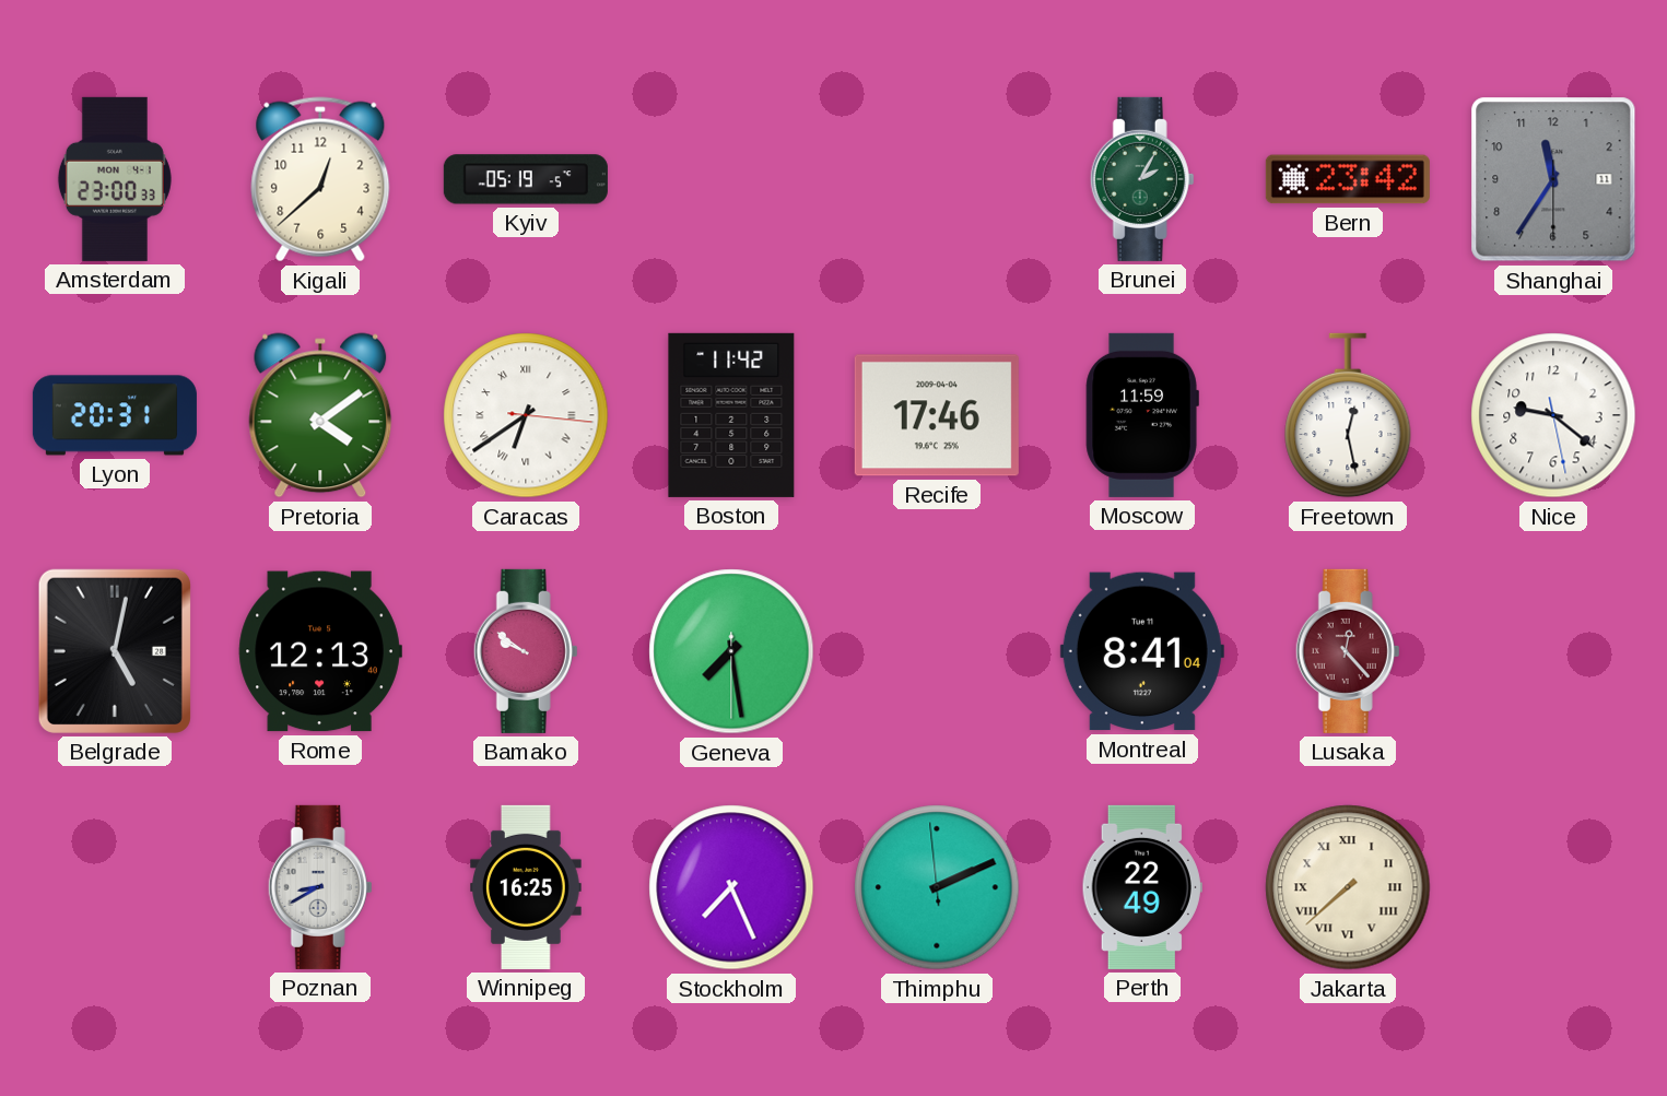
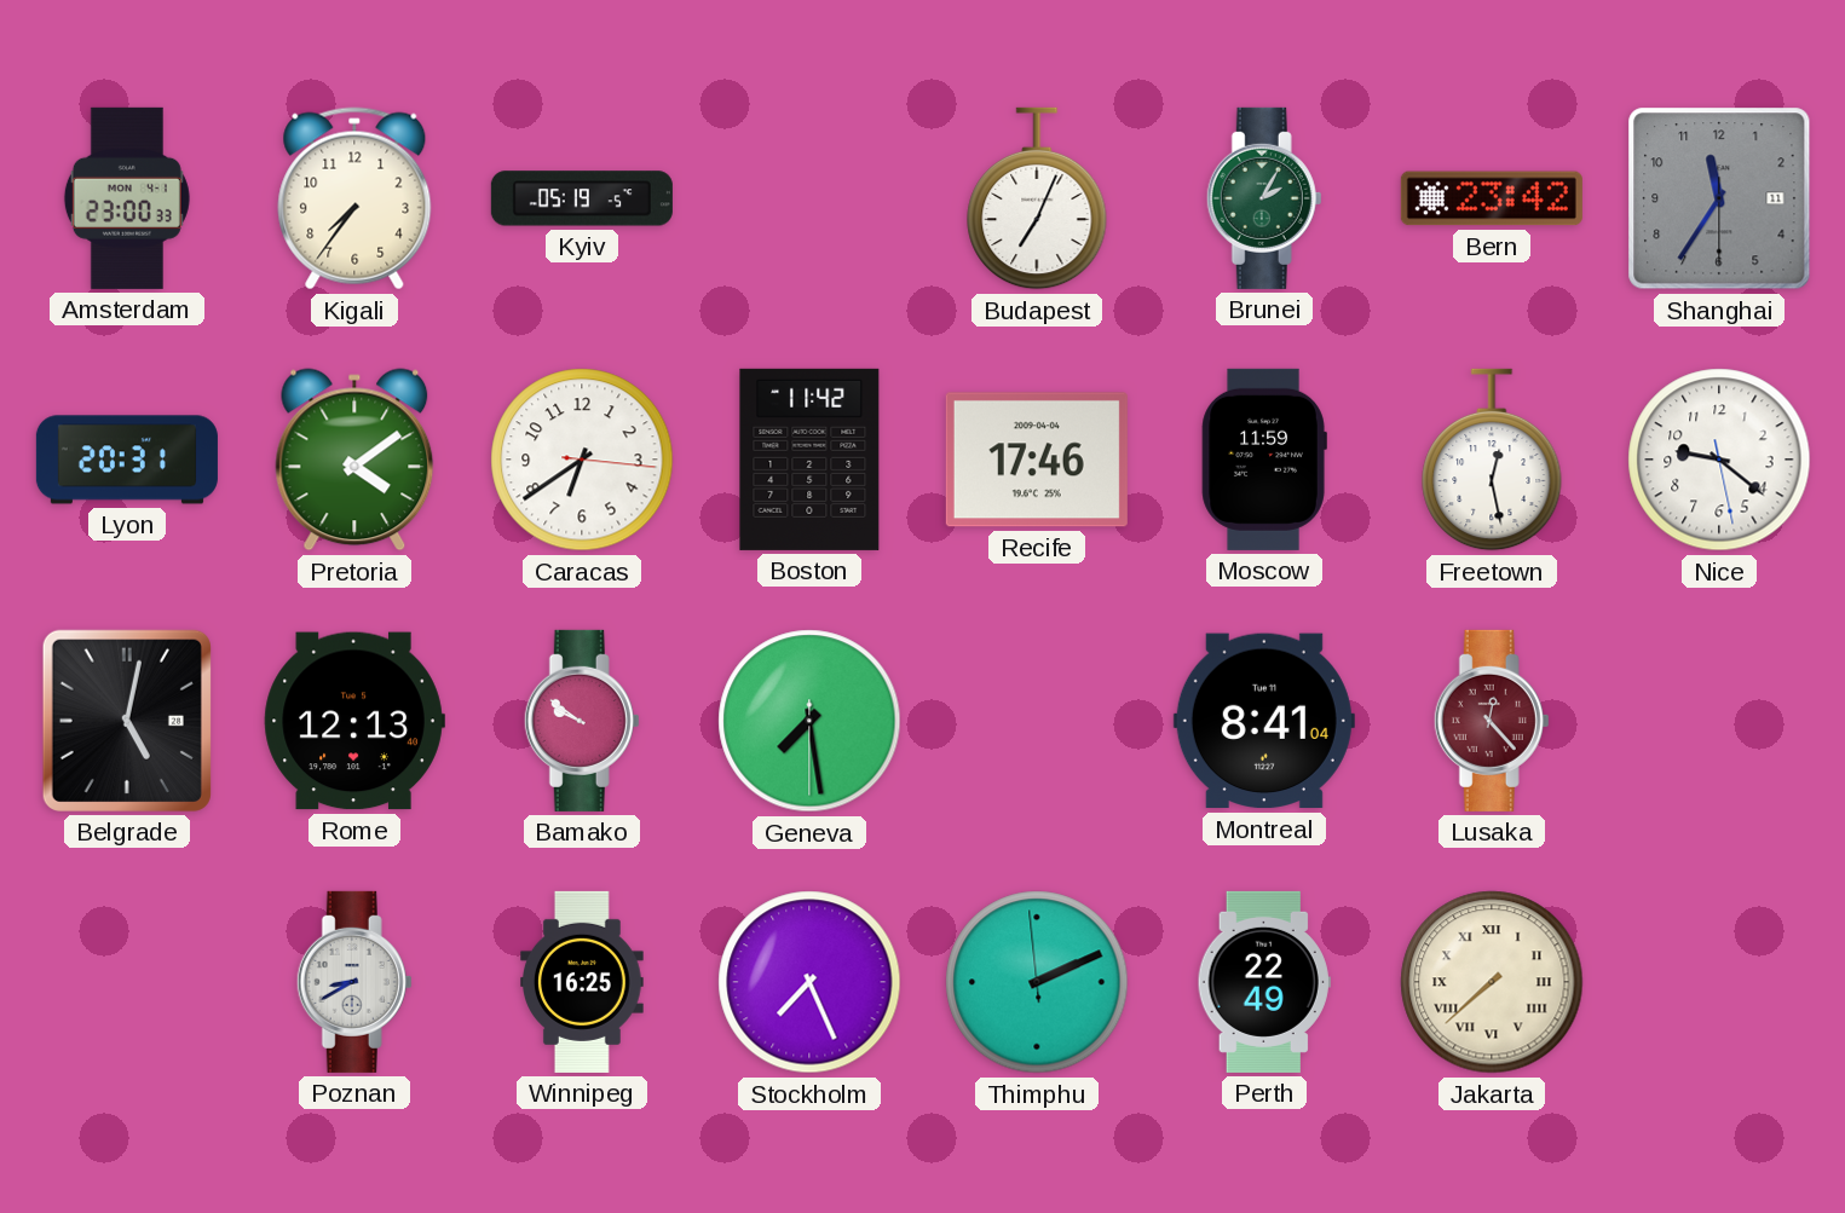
Kigali: 12:38 -> 7:36 (354, 198)
Budapest: none -> 7:04 (1037, 198)
Caracas numerals: Roman -> Arabic (582, 460)
